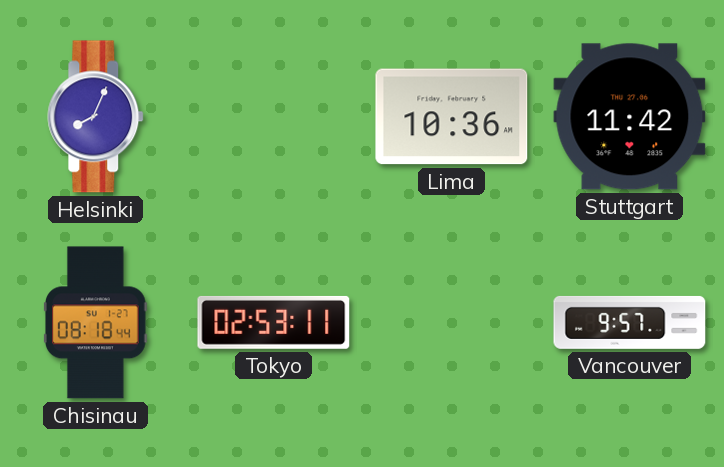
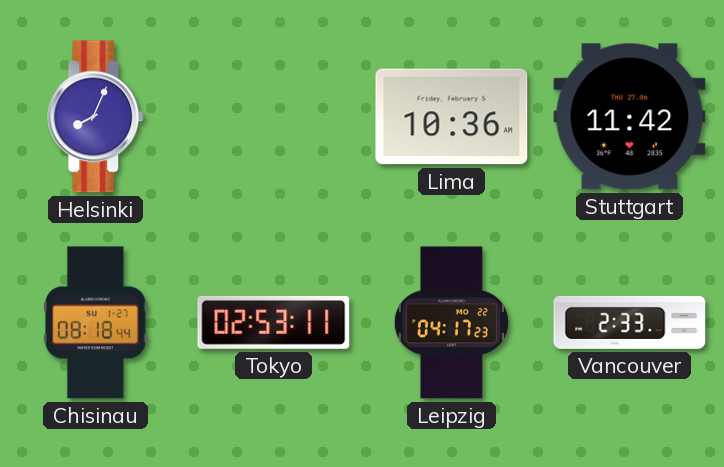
Leipzig: none -> 04:17 (451, 323)
Vancouver: 9:57 -> 2:33 (630, 322)
